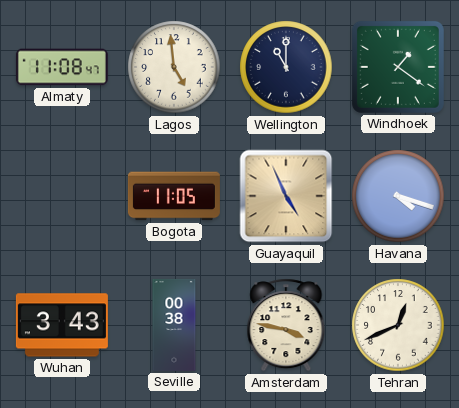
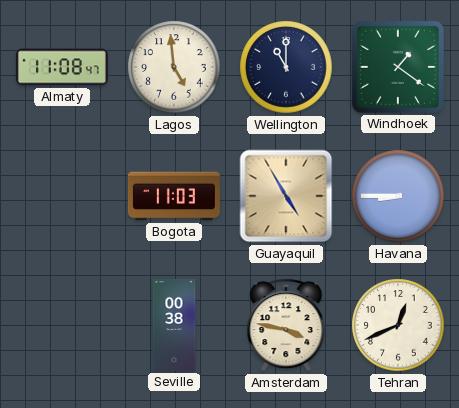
Bogota: 11:05 -> 11:03 (174, 196)
Guayaquil: 4:56 -> 4:55 (286, 196)
Havana: 4:18 -> 8:45 (398, 196)
Wuhan: 3:43 -> none (62, 325)
